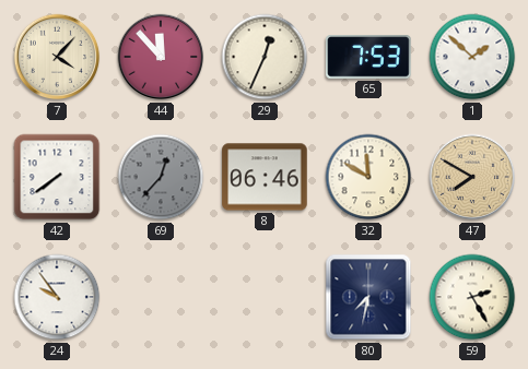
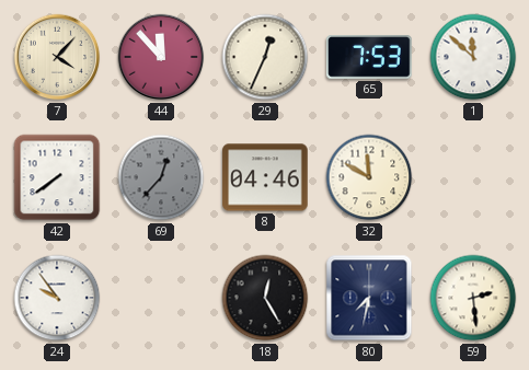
1: 1:52 -> 11:52 (473, 57)
8: 06:46 -> 04:46 (265, 177)
47: 7:50 -> none (472, 177)
18: none -> 12:25 (265, 298)
59: 2:25 -> 2:29 (473, 298)
